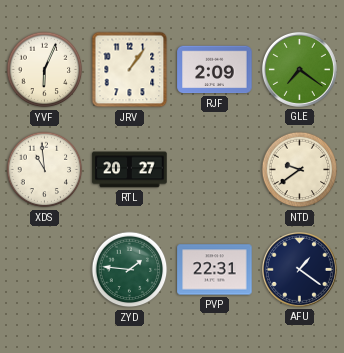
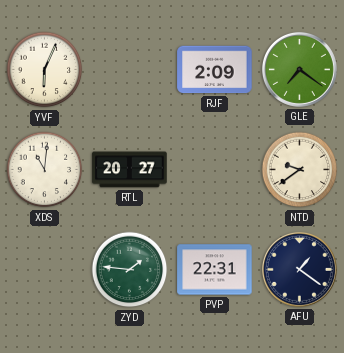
JRV: 1:06 -> none (130, 70)
XDS: 10:59 -> 11:01 (45, 170)
